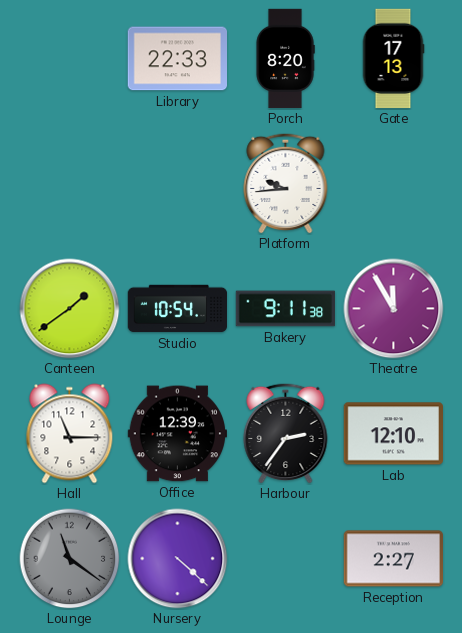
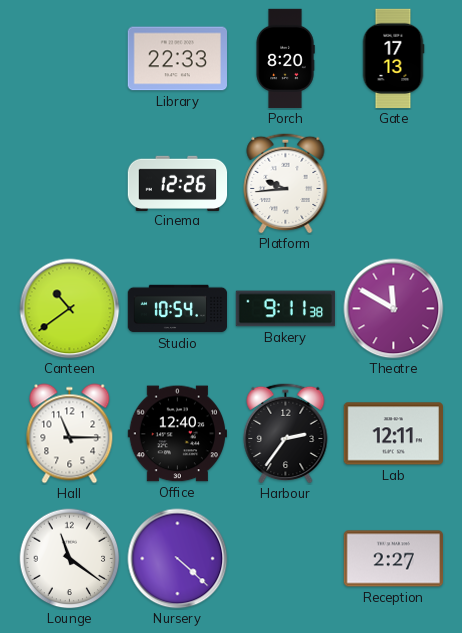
Cinema: none -> 12:26 (178, 183)
Canteen: 1:39 -> 10:39 (70, 309)
Theatre: 11:55 -> 11:50 (394, 309)
Office: 12:39 -> 12:40 (177, 434)
Lab: 12:10 -> 12:11 (393, 434)
Lounge dial: grey -> white (70, 559)
